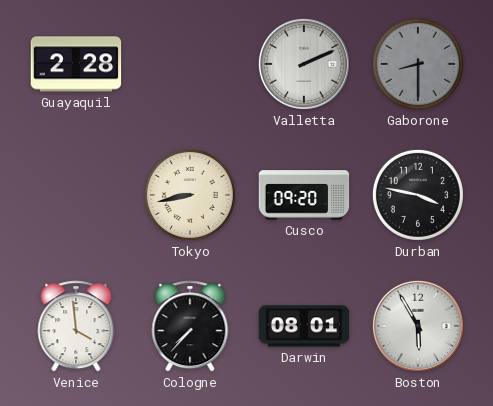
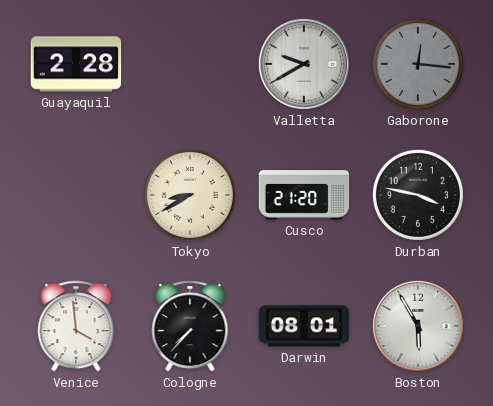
Valletta: 2:11 -> 9:40 (304, 64)
Gaborone: 8:30 -> 12:16 (418, 64)
Tokyo: 8:43 -> 8:40 (190, 195)
Cusco: 09:20 -> 21:20 (304, 195)
